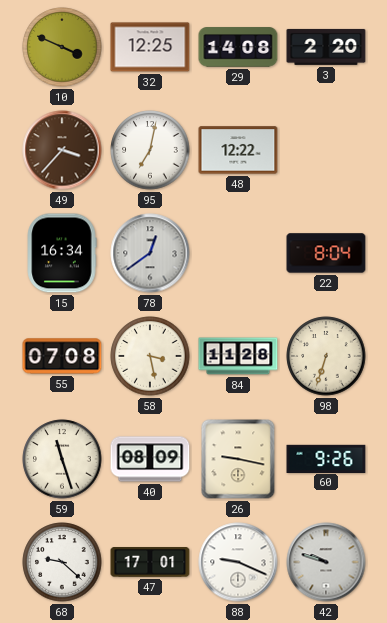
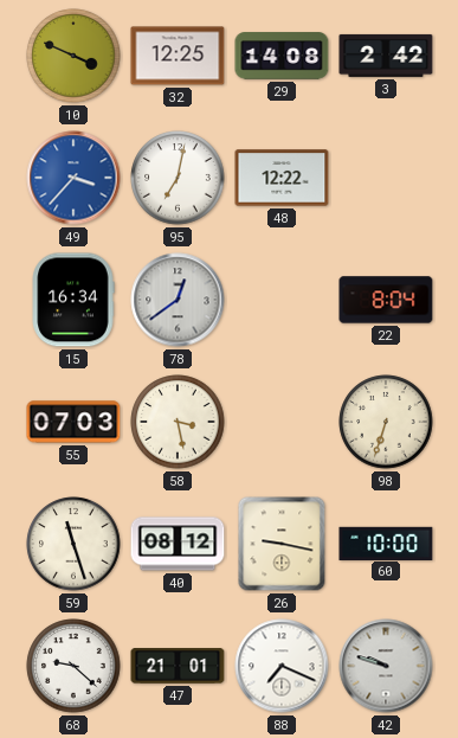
3: 2:20 -> 2:42 (386, 56)
49 dial: brown -> blue (73, 178)
55: 07:08 -> 07:03 (73, 422)
84: 11:28 -> none (238, 356)
40: 08:09 -> 08:12 (178, 544)
60: 9:26 -> 10:00 (386, 543)
47: 17:01 -> 21:01 (178, 666)
88: 9:19 -> 7:19 (282, 666)
